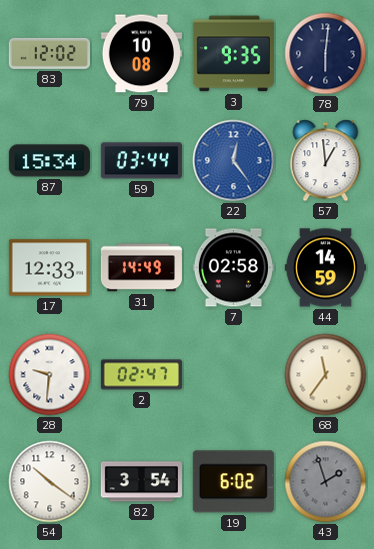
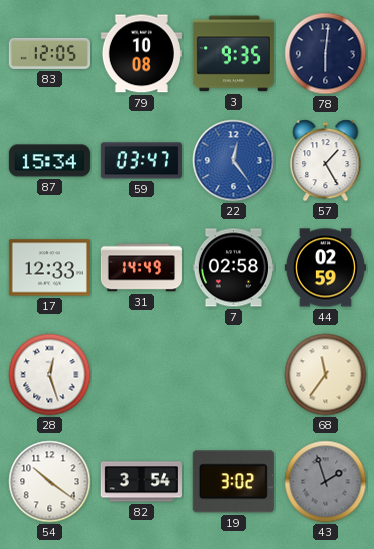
83: 12:02 -> 12:05 (49, 53)
59: 03:44 -> 03:47 (141, 161)
57: 12:59 -> 1:25 (326, 161)
44: 14:59 -> 02:59 (325, 268)
28: 9:31 -> 12:27 (50, 375)
2: 02:47 -> none (141, 375)
19: 6:02 -> 3:02 (233, 482)
